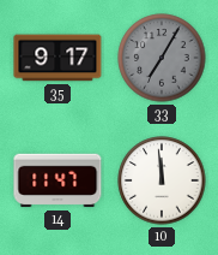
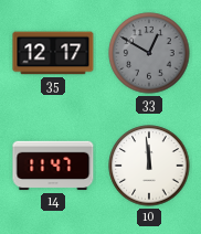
35: 9:17 -> 12:17 (53, 53)
33: 7:05 -> 12:50 (149, 53)
